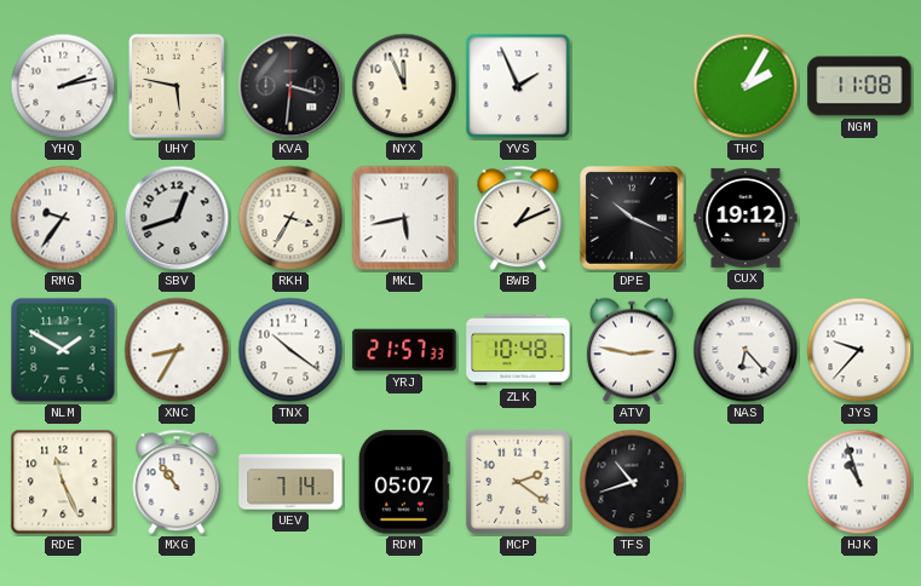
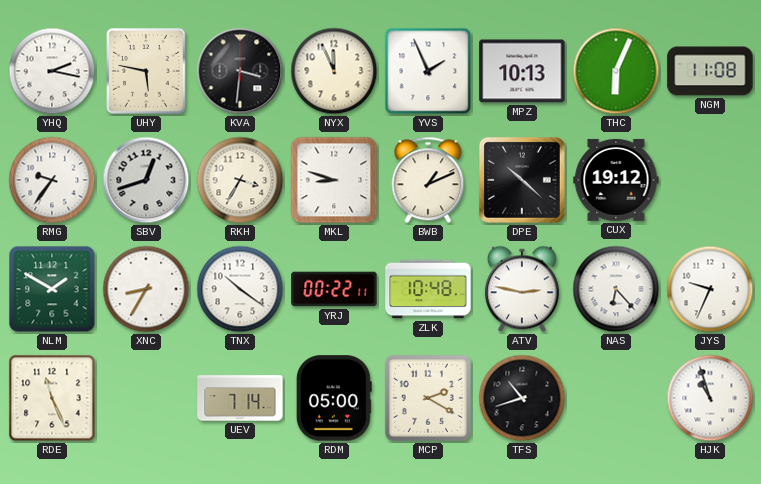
YHQ: 2:13 -> 2:17 (52, 71)
MPZ: none -> 10:13 (522, 71)
THC: 2:05 -> 6:04 (616, 71)
MKL: 5:43 -> 8:48 (334, 180)
DPE: 10:19 -> 10:22 (522, 180)
YRJ: 21:57 -> 00:22 (334, 289)
JYS: 9:37 -> 9:34 (710, 289)
MXG: 10:54 -> none (177, 482)
RDM: 05:07 -> 05:00 (334, 398)
MCP: 2:21 -> 2:20 (428, 398)
